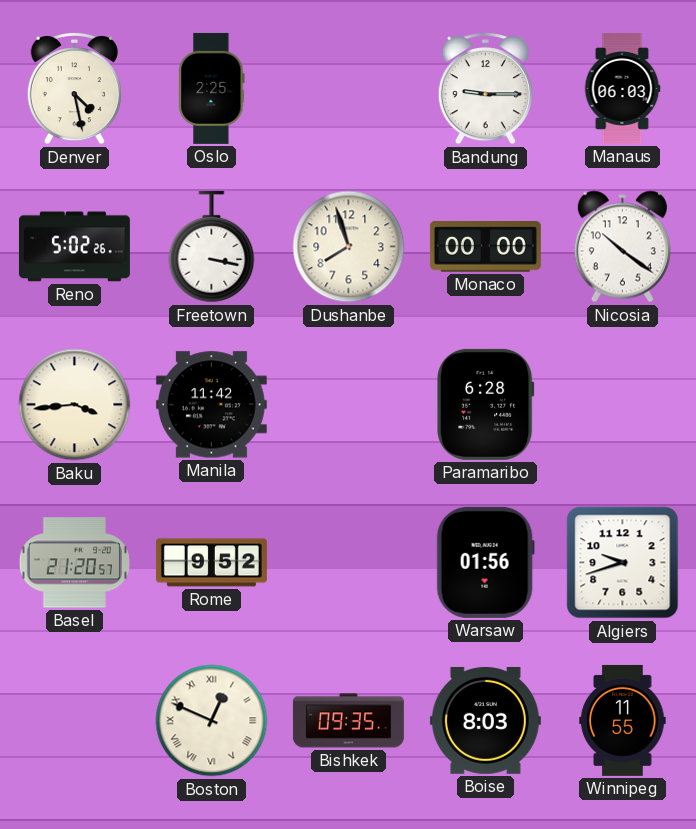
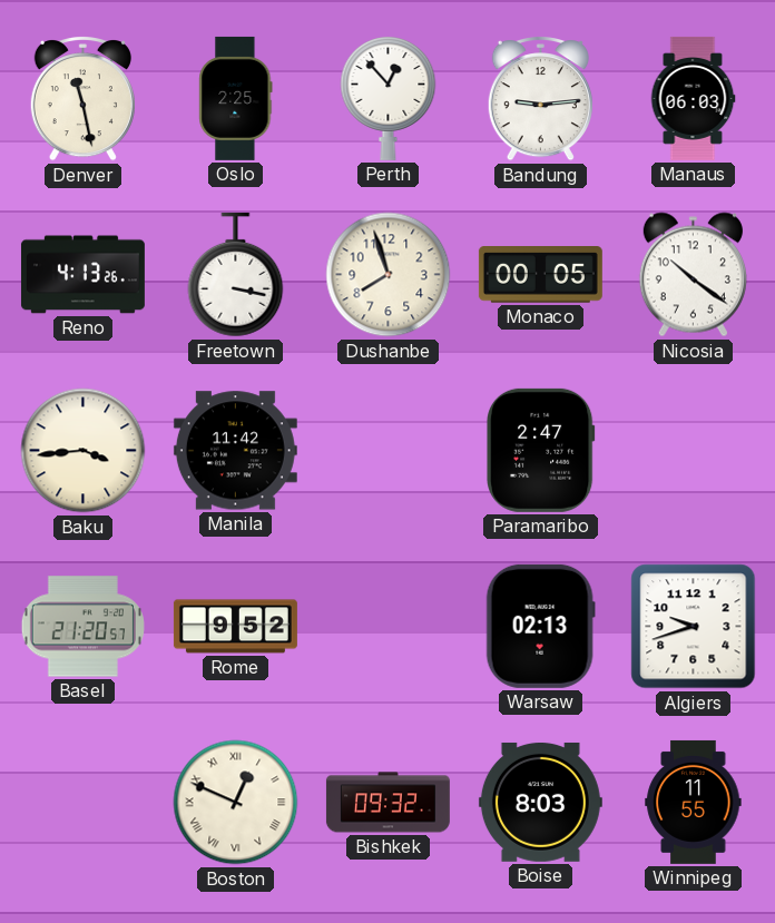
Denver: 4:28 -> 11:28 (82, 99)
Perth: none -> 12:53 (389, 99)
Bandung: 9:15 -> 9:14 (540, 99)
Reno: 5:02 -> 4:13 (82, 275)
Monaco: 00:00 -> 00:05 (540, 275)
Paramaribo: 6:28 -> 2:47 (540, 450)
Warsaw: 01:56 -> 02:13 (540, 626)
Bishkek: 09:35 -> 09:32 (387, 803)
